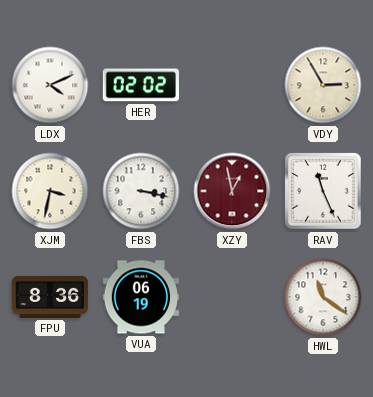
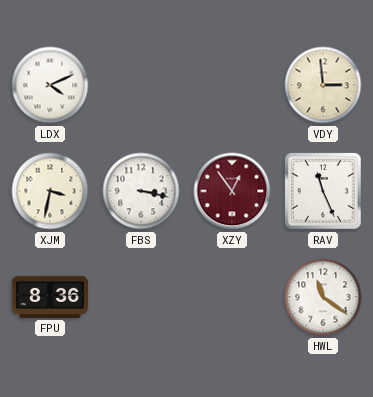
HER: 02:02 -> none (141, 85)
VDY: 2:55 -> 2:59 (323, 85)
XZY: 12:58 -> 12:54 (232, 191)
VUA: 06:19 -> none (140, 297)
